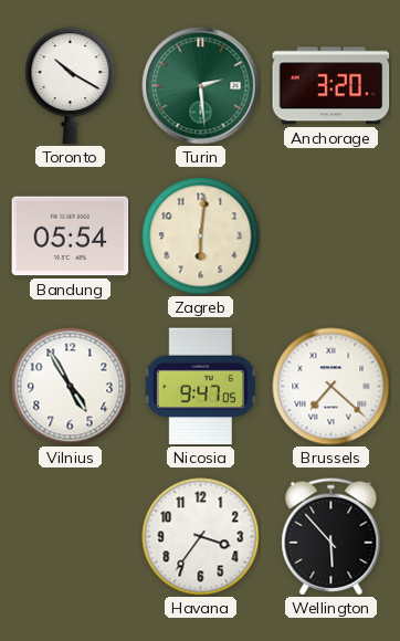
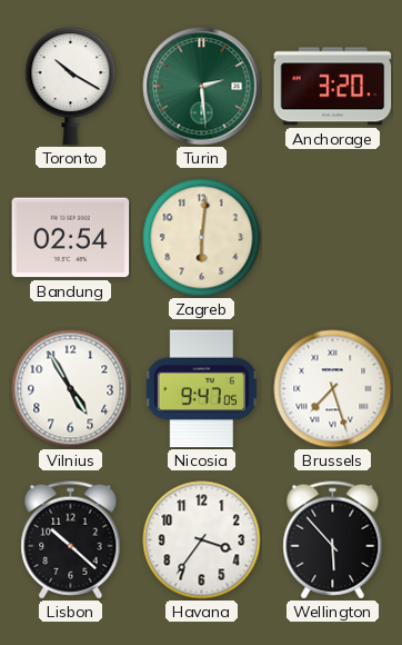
Bandung: 05:54 -> 02:54 (71, 238)
Brussels: 7:22 -> 7:27 (333, 389)
Lisbon: none -> 10:22 (71, 540)
